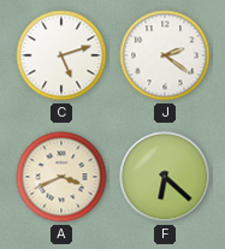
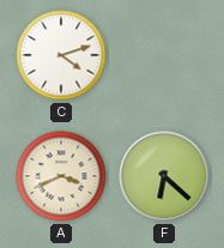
C: 5:12 -> 4:12 (61, 55)
J: 2:21 -> none (165, 55)
